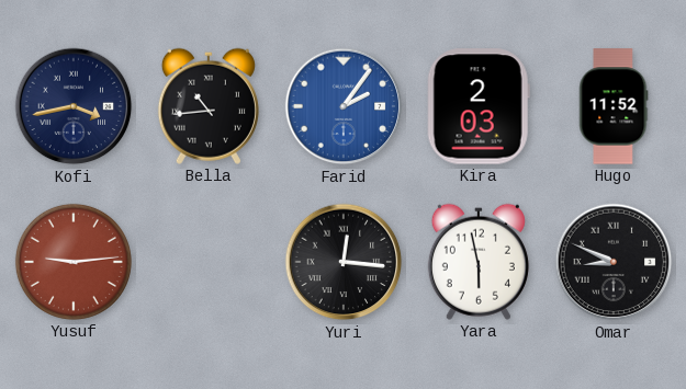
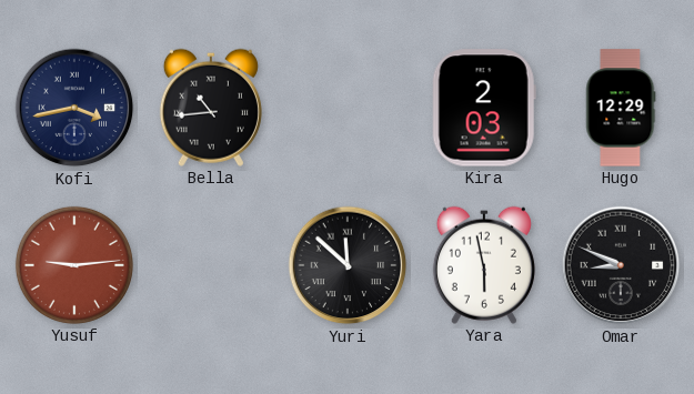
Farid: 2:06 -> none (344, 106)
Hugo: 11:52 -> 12:29 (621, 108)
Yuri: 12:16 -> 11:52 (348, 265)
